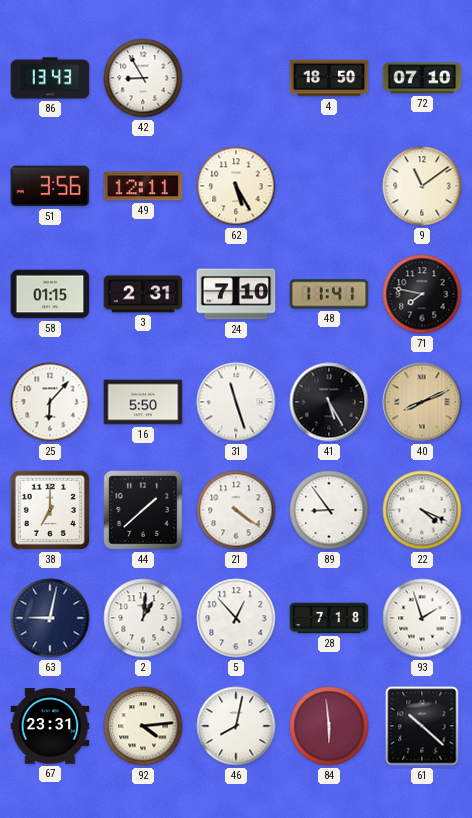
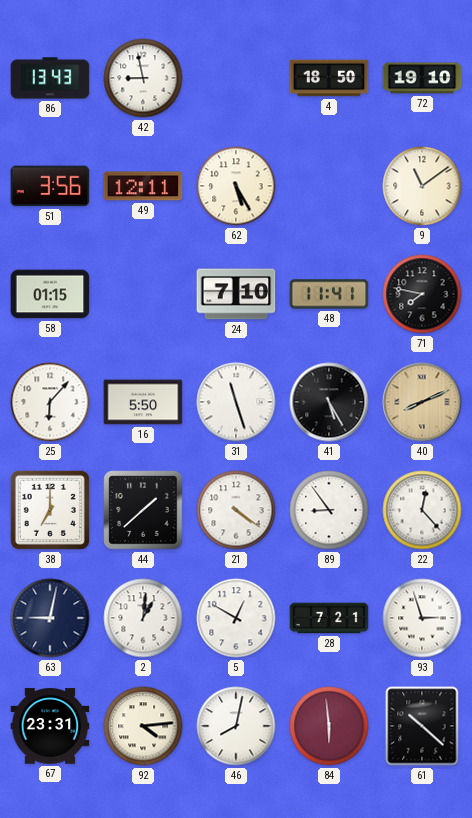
42: 8:55 -> 8:58 (143, 78)
72: 07:10 -> 19:10 (422, 78)
3: 2:31 -> none (143, 294)
22: 4:19 -> 12:23 (422, 510)
5: 12:53 -> 12:50 (236, 618)
28: 7:18 -> 7:21 (329, 618)
93: 1:57 -> 2:57 (422, 618)
